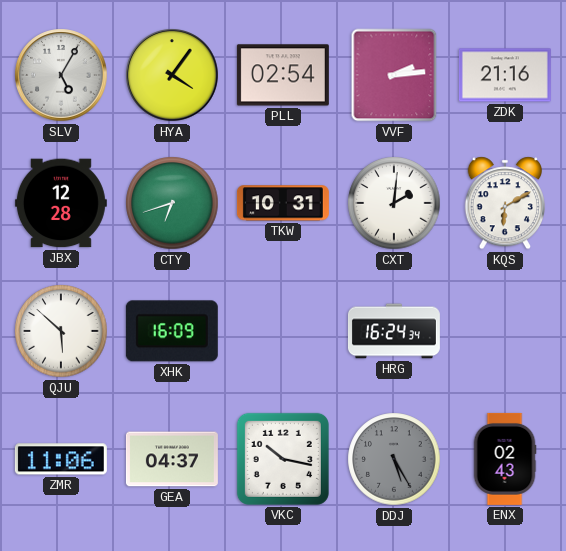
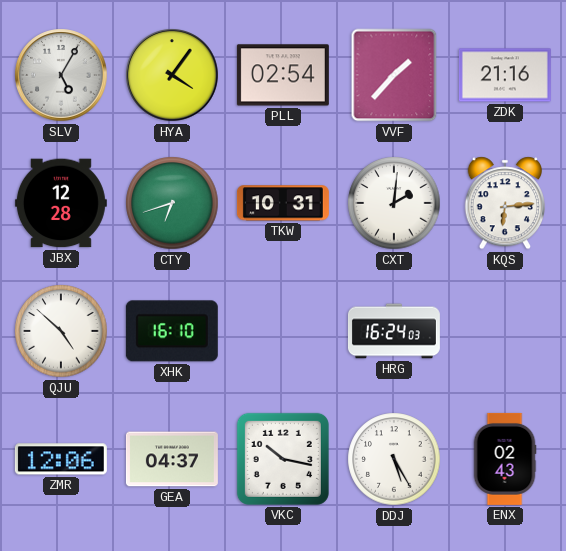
VVF: 2:14 -> 1:37 (394, 75)
KQS: 6:10 -> 6:14 (504, 203)
QJU: 5:52 -> 4:52 (61, 331)
XHK: 16:09 -> 16:10 (172, 331)
HRG: 16:24:34 -> 16:24:03 (394, 331)
ZMR: 11:06 -> 12:06 (61, 459)
DDJ dial: grey -> white (394, 459)
